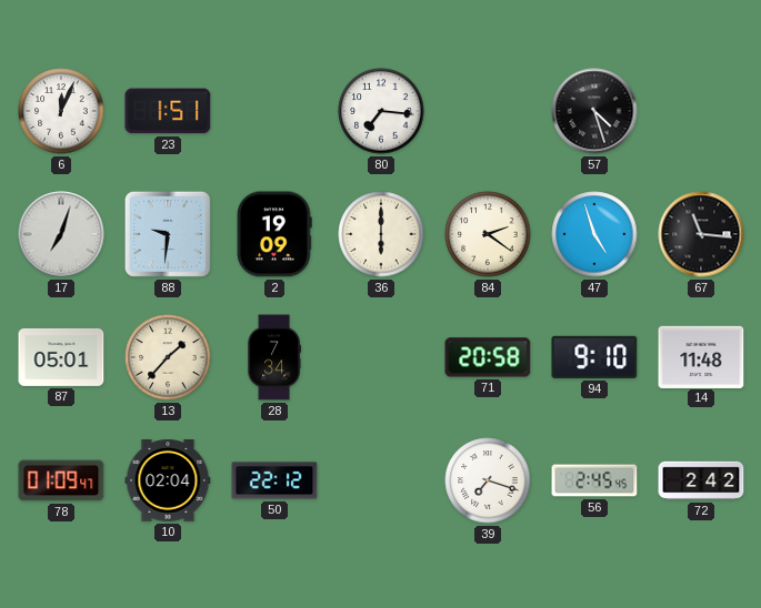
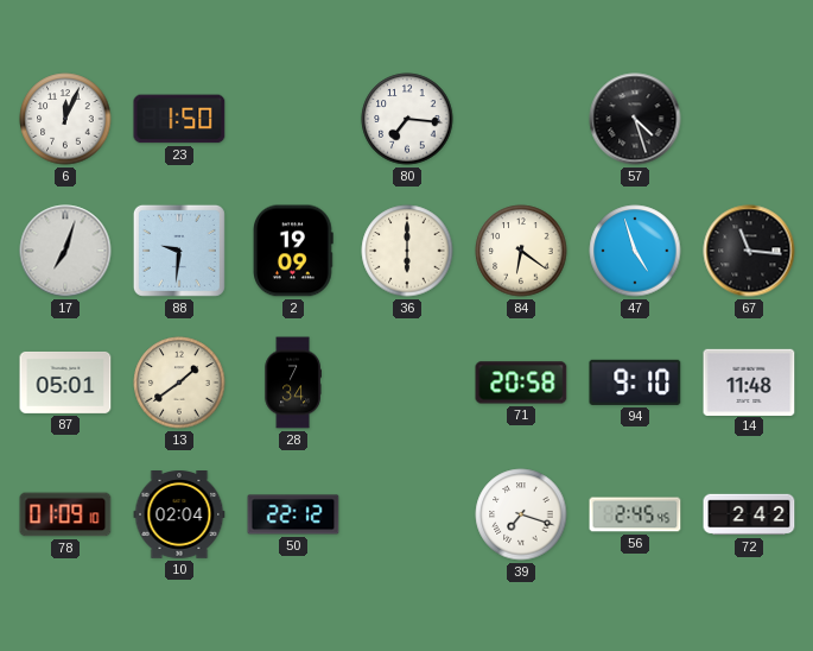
23: 1:51 -> 1:50 (179, 119)
84: 2:21 -> 6:21 (521, 251)
13: 1:37 -> 1:39 (179, 383)
78: 01:09:47 -> 01:09:10 (65, 514)
